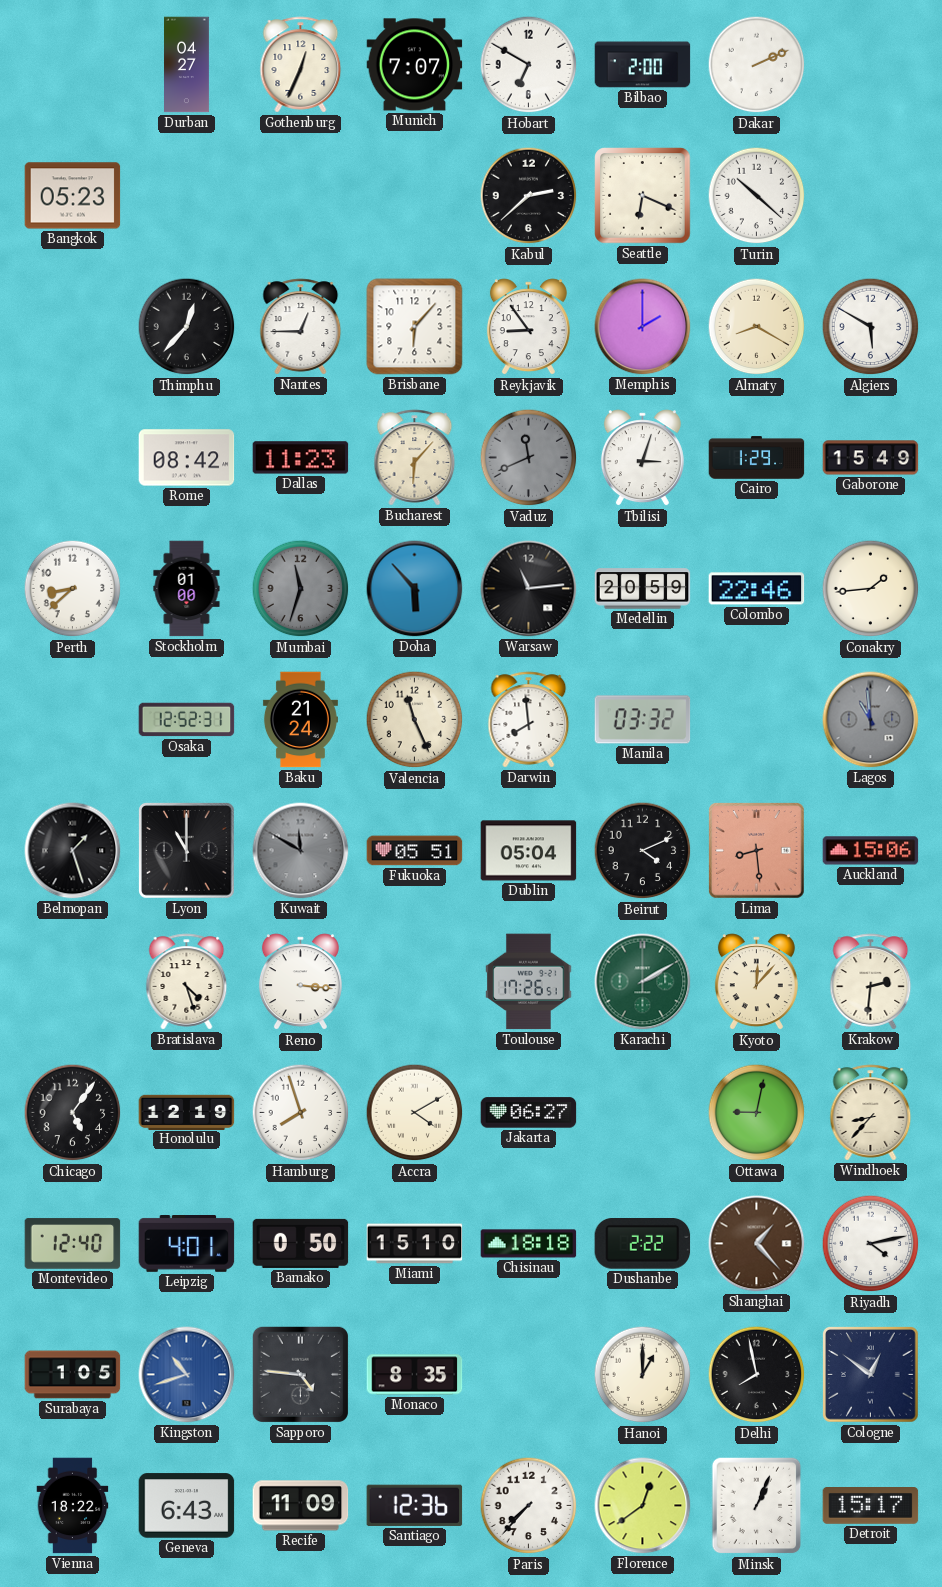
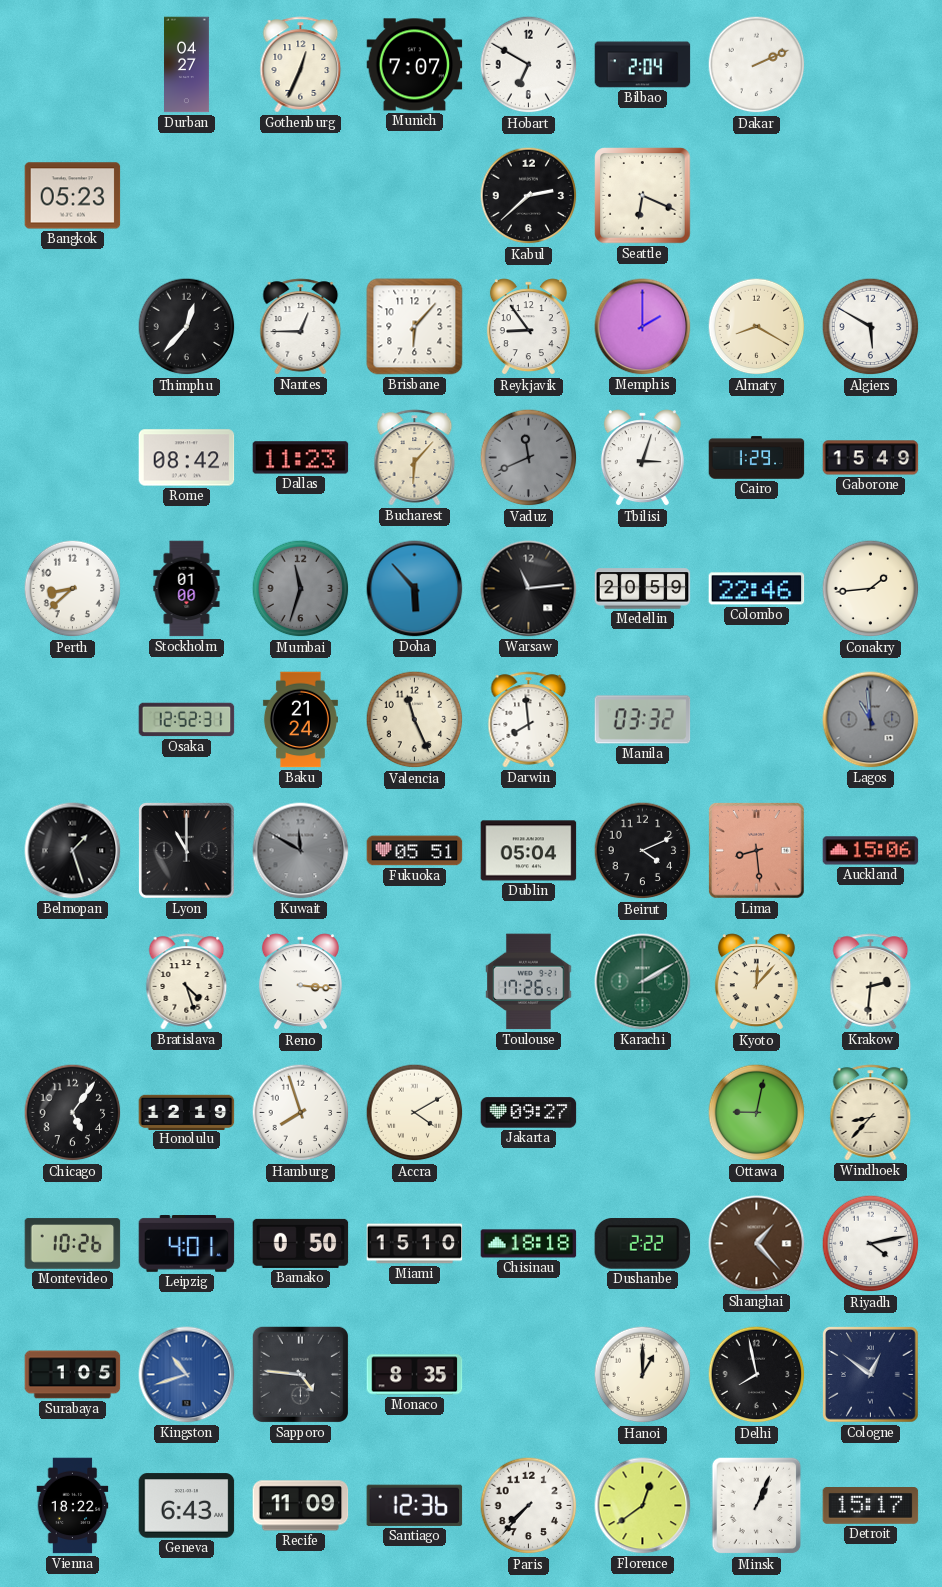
Bilbao: 2:00 -> 2:04 (643, 65)
Turin: 10:22 -> none (757, 196)
Jakarta: 06:27 -> 09:27 (529, 1113)
Montevideo: 12:40 -> 10:26 (73, 1244)
